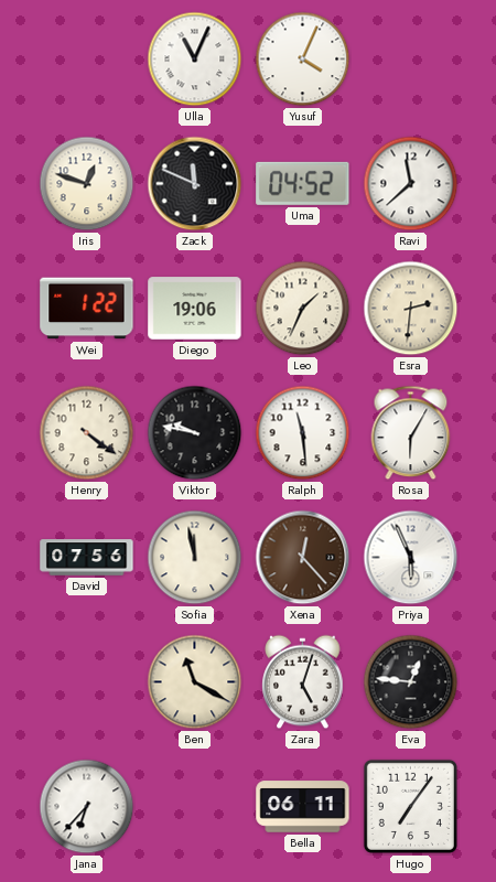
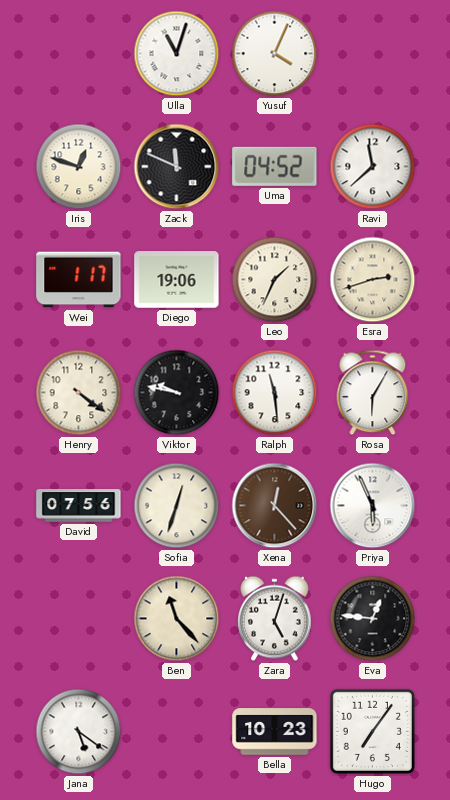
Ulla: 11:04 -> 11:03 (177, 54)
Wei: 1:22 -> 1:17 (79, 280)
Esra: 2:31 -> 2:42 (373, 280)
Sofia: 11:58 -> 12:33 (177, 506)
Ben: 11:20 -> 11:23 (177, 619)
Jana: 6:37 -> 5:21 (79, 732)
Bella: 06:11 -> 10:23 (275, 732)
